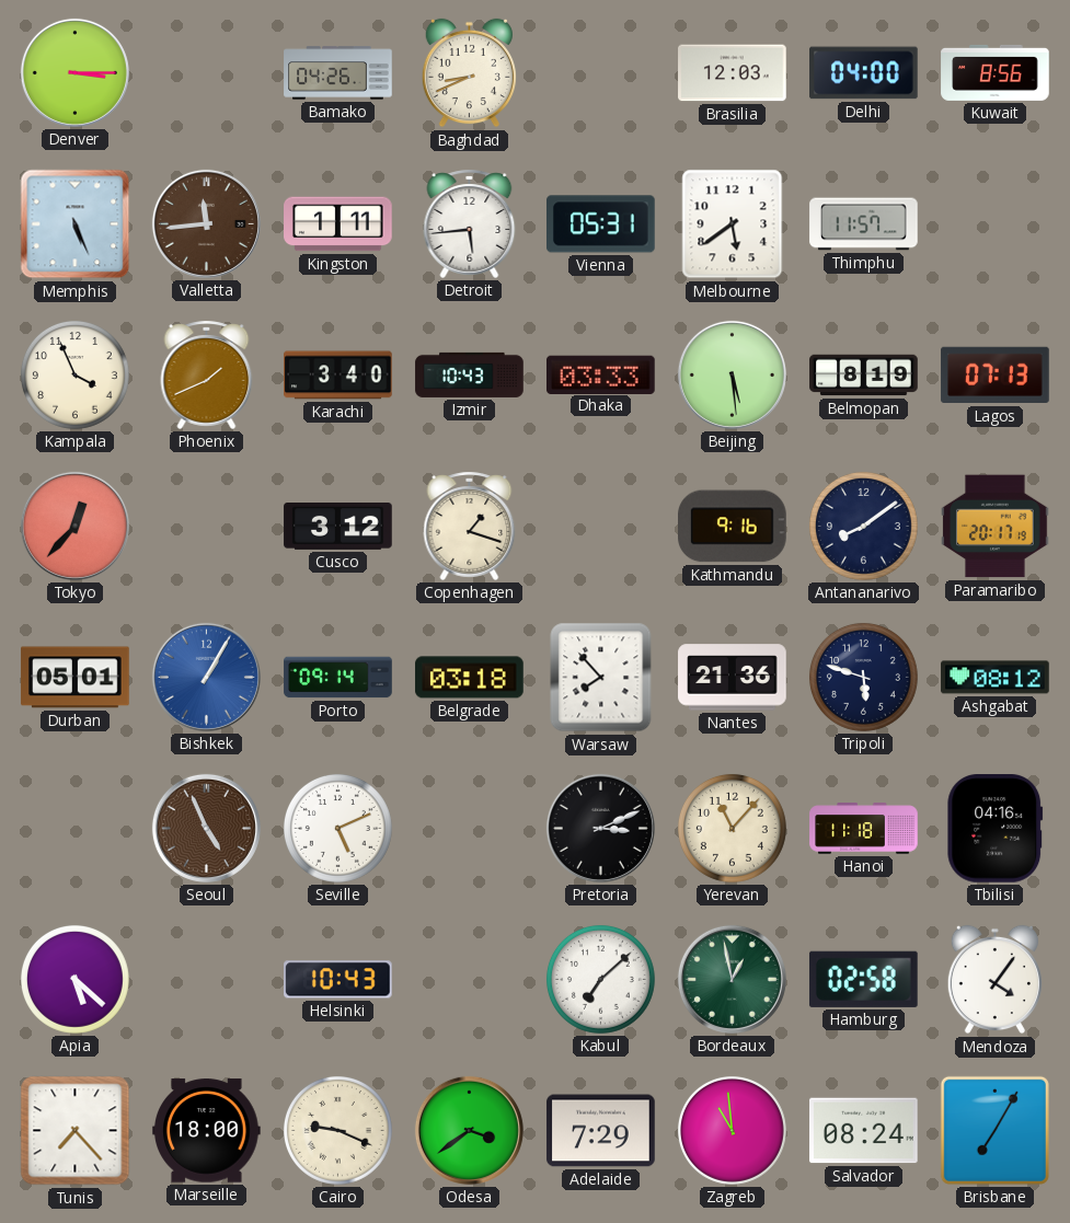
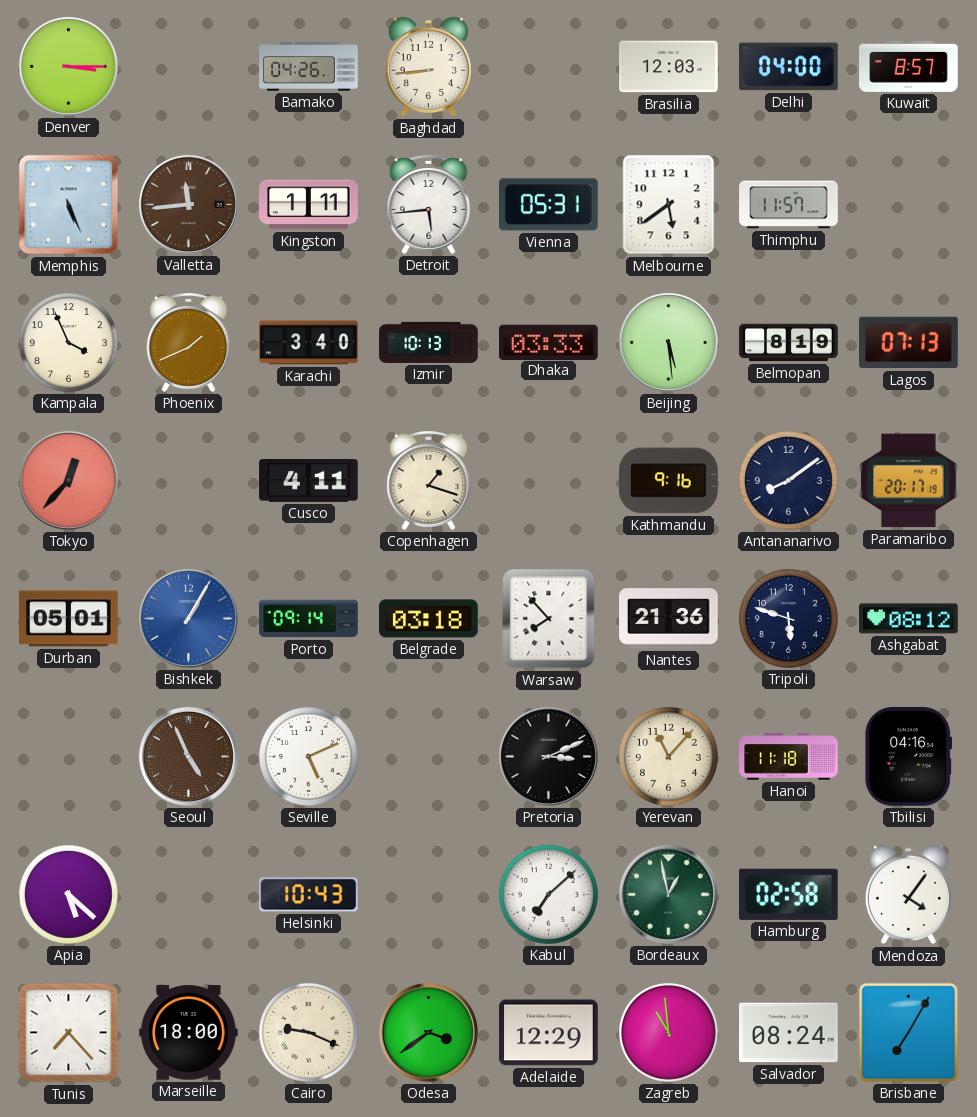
Baghdad: 8:41 -> 8:44 (428, 67)
Kuwait: 8:56 -> 8:57 (909, 66)
Izmir: 10:43 -> 10:13 (429, 342)
Cusco: 3:12 -> 4:11 (309, 481)
Adelaide: 7:29 -> 12:29 (549, 1033)
